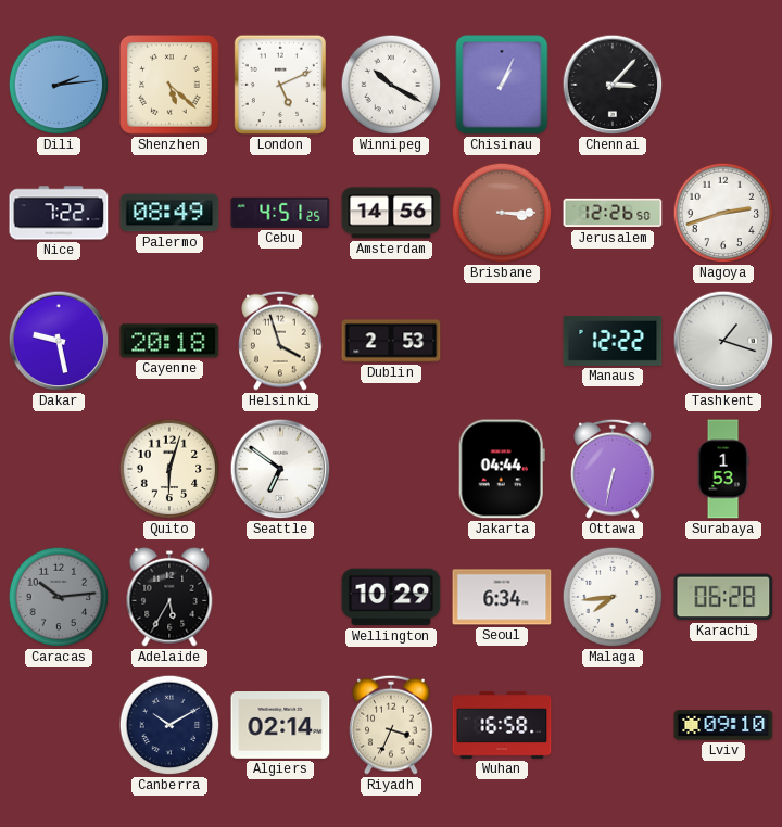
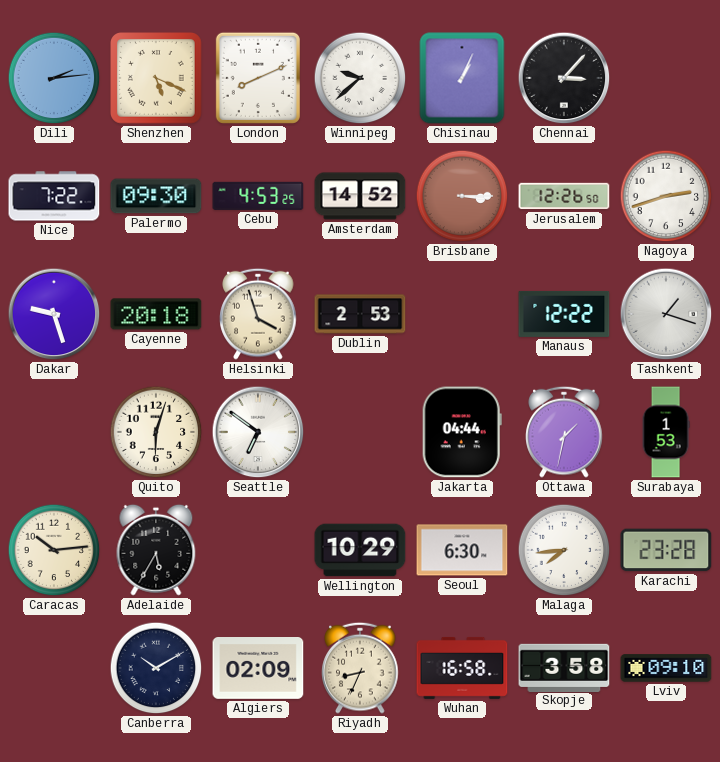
Shenzhen: 5:22 -> 5:19 (157, 79)
London: 5:11 -> 8:11 (258, 78)
Winnipeg: 10:20 -> 9:38 (360, 78)
Palermo: 08:49 -> 09:30 (156, 196)
Cebu: 4:51 -> 4:53 (258, 196)
Amsterdam: 14:56 -> 14:52 (360, 196)
Dakar: 9:28 -> 9:27 (54, 314)
Ottawa: 6:32 -> 1:32 (564, 432)
Caracas dial: grey -> cream (54, 550)
Seoul: 6:34 -> 6:30 (462, 550)
Karachi: 06:28 -> 23:28 (666, 550)
Algiers: 02:14 -> 02:09 (258, 669)
Riyadh: 3:34 -> 8:34 (360, 668)
Skopje: none -> 3:58 (564, 667)
